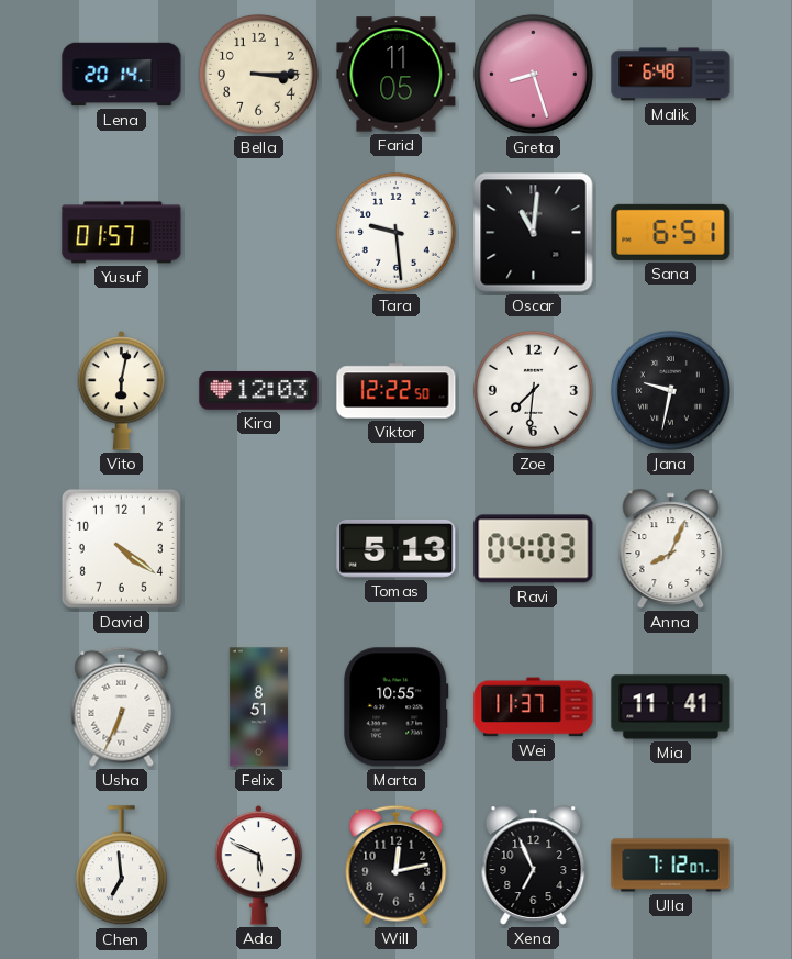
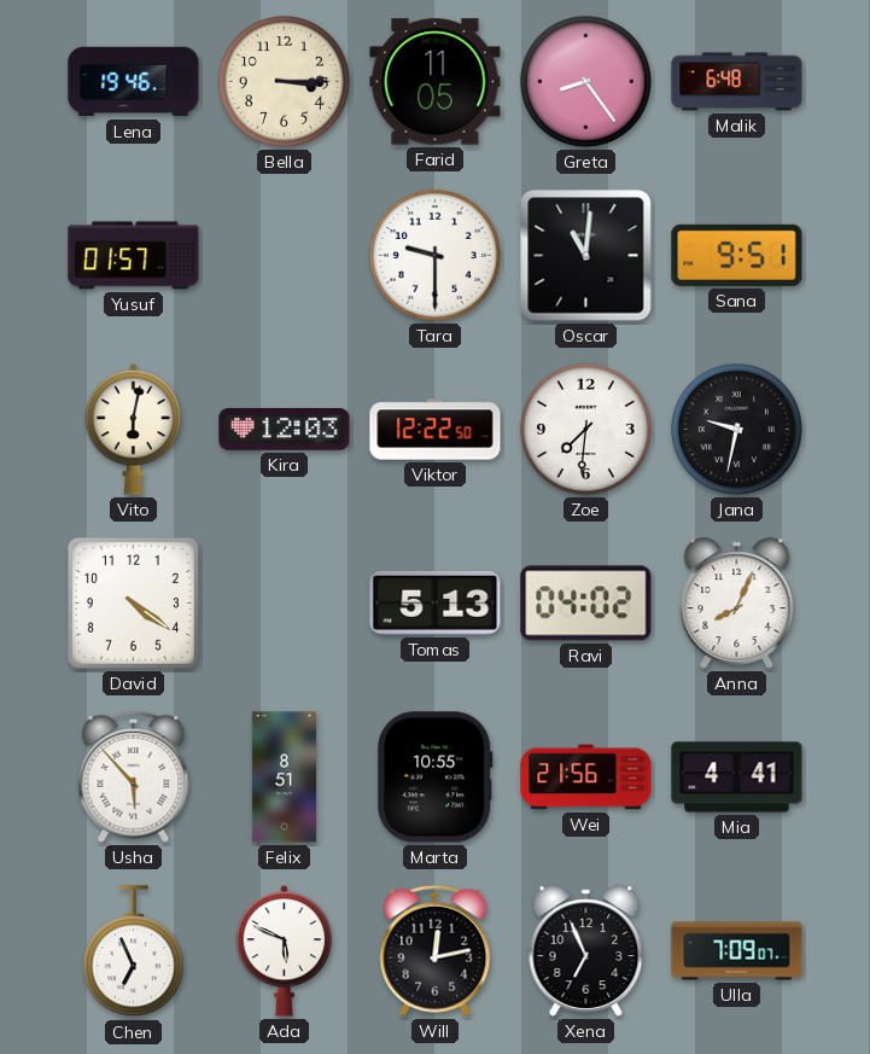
Lena: 20:14 -> 19:46 (134, 82)
Greta: 8:27 -> 8:24 (585, 81)
Tara: 9:29 -> 9:30 (434, 255)
Sana: 6:51 -> 9:51 (737, 255)
Ravi: 04:03 -> 04:02 (586, 604)
Usha: 6:34 -> 5:53 (134, 776)
Wei: 11:37 -> 21:56 (586, 778)
Mia: 11:41 -> 4:41 (737, 778)
Chen: 6:59 -> 6:56 (133, 951)
Ulla: 7:12 -> 7:09 (737, 951)
